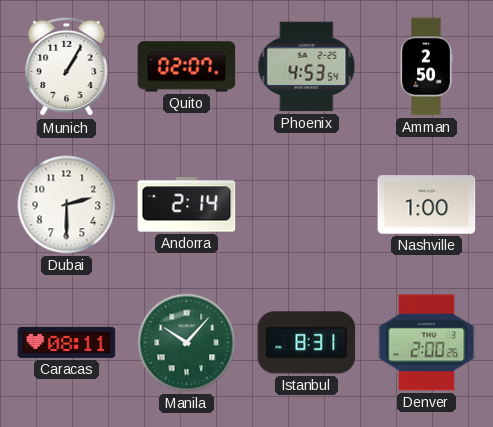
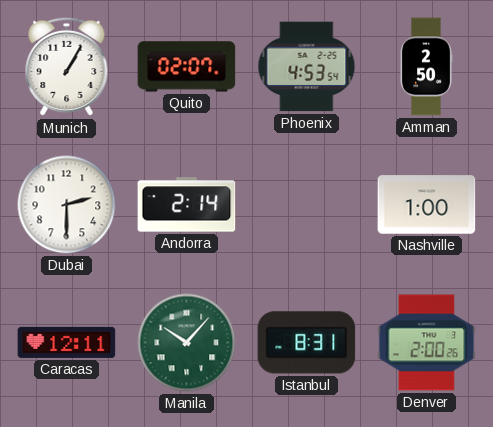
Caracas: 08:11 -> 12:11 (67, 342)
